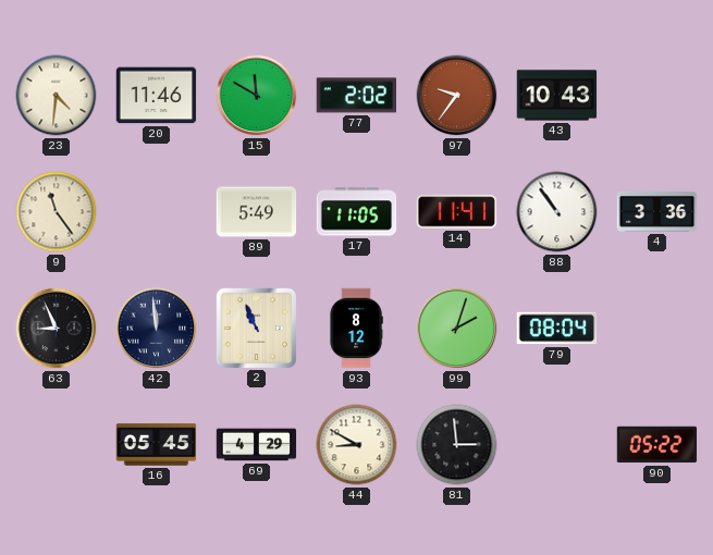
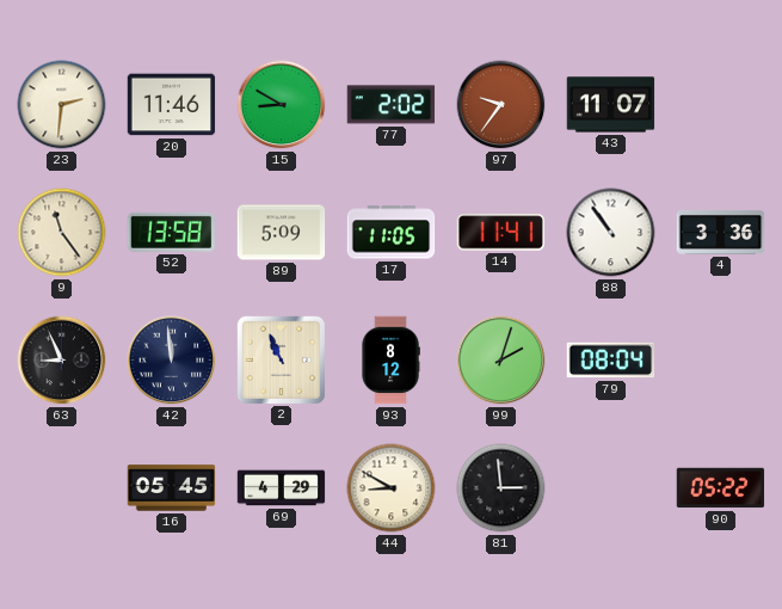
23: 4:31 -> 2:31 (62, 105)
15: 11:50 -> 8:50 (282, 105)
43: 10:43 -> 11:07 (611, 105)
52: none -> 13:58 (171, 232)
89: 5:49 -> 5:09 (282, 233)
